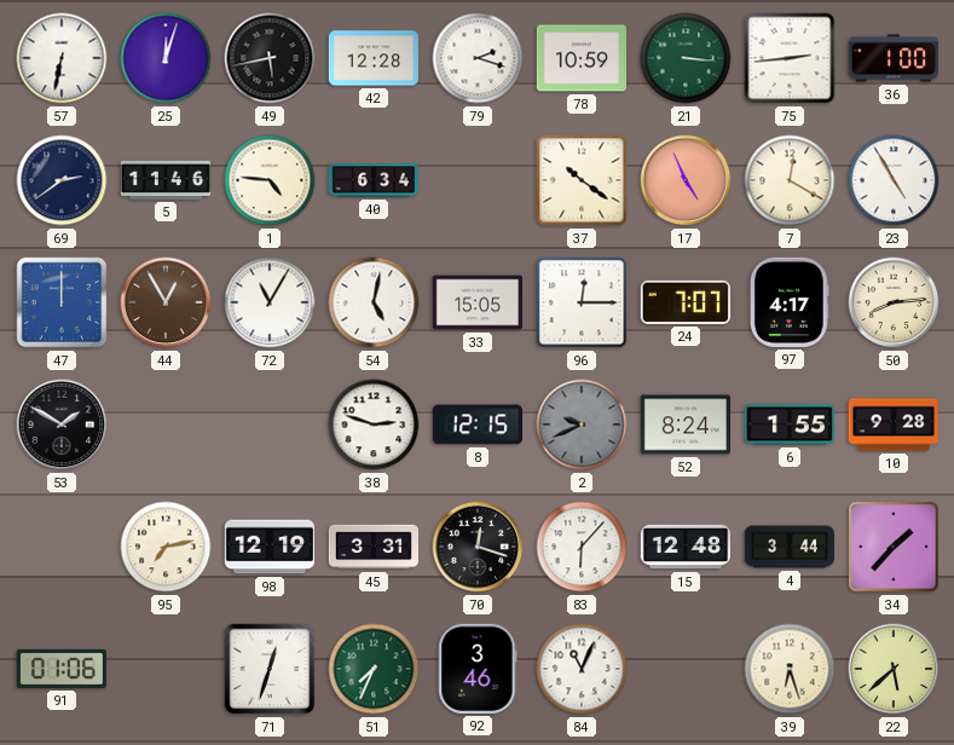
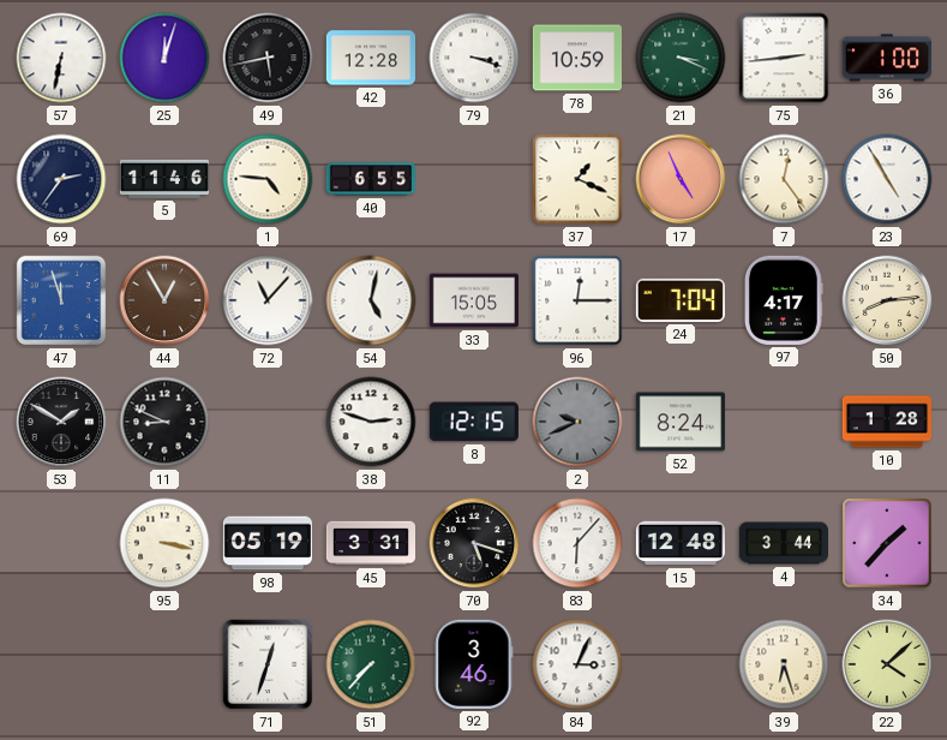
79: 2:18 -> 3:18 (474, 58)
21: 3:16 -> 3:19 (681, 58)
69: 2:39 -> 2:36 (61, 179)
40: 6:34 -> 6:55 (370, 179)
37: 10:21 -> 1:19 (577, 179)
7: 12:20 -> 12:24 (784, 179)
47: 12:00 -> 11:57 (61, 300)
72: 11:05 -> 11:07 (268, 300)
24: 7:07 -> 7:04 (681, 300)
11: none -> 8:49 (164, 422)
6: 1:55 -> none (790, 425)
10: 9:28 -> 1:28 (886, 422)
95: 7:13 -> 3:17 (164, 543)
98: 12:19 -> 05:19 (268, 543)
70: 12:18 -> 5:18 (474, 543)
91: 01:06 -> none (60, 669)
51: 7:34 -> 7:37 (371, 664)
84: 11:04 -> 3:04 (577, 664)
22: 5:38 -> 4:08 (887, 664)
